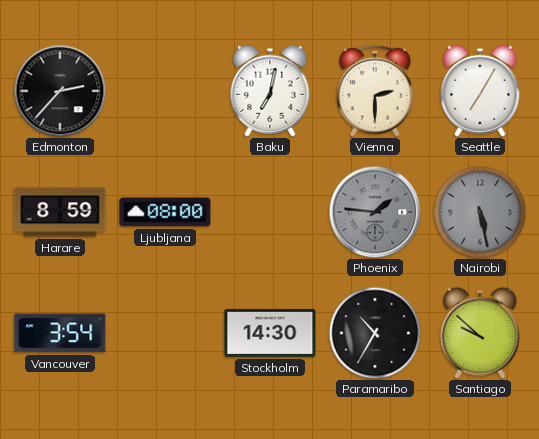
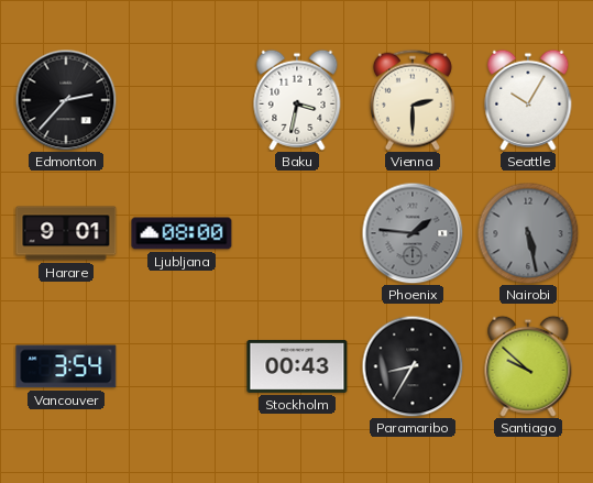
Baku: 7:02 -> 3:32 (297, 100)
Seattle: 7:05 -> 10:05 (528, 100)
Harare: 8:59 -> 9:01 (66, 233)
Stockholm: 14:30 -> 00:43 (297, 366)
Paramaribo: 10:35 -> 8:35 (413, 366)
